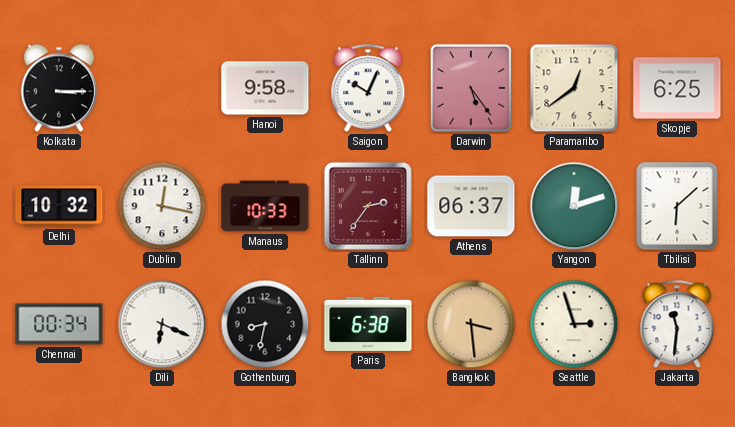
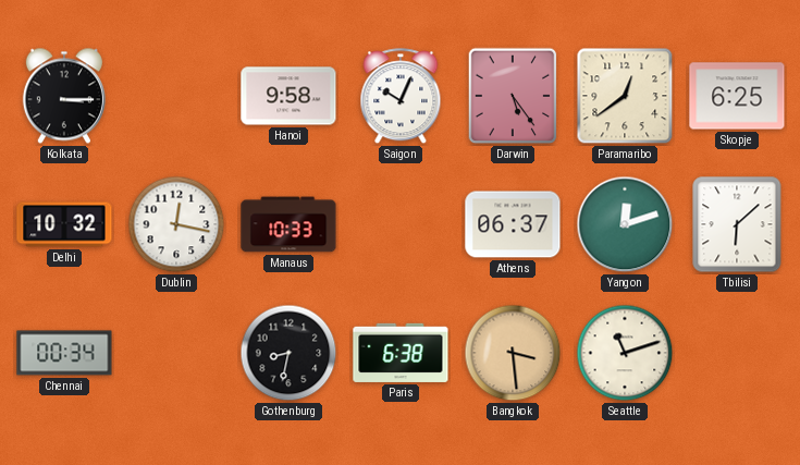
Tallinn: 2:36 -> none (368, 206)
Dili: 6:19 -> none (162, 324)
Seattle: 2:57 -> 11:12 (625, 353)
Jakarta: 11:31 -> none (677, 325)
